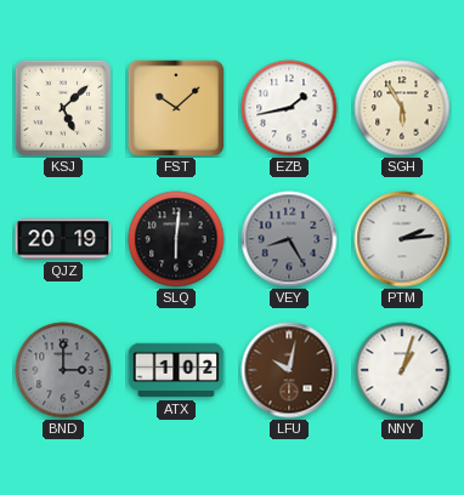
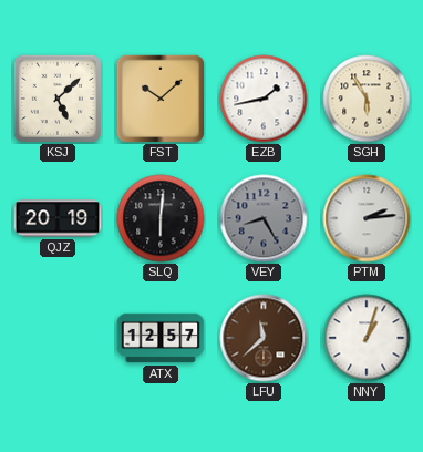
BND: 3:00 -> none (63, 370)
ATX: 1:02 -> 12:57 (161, 338)
LFU: 10:02 -> 11:38 (264, 338)
